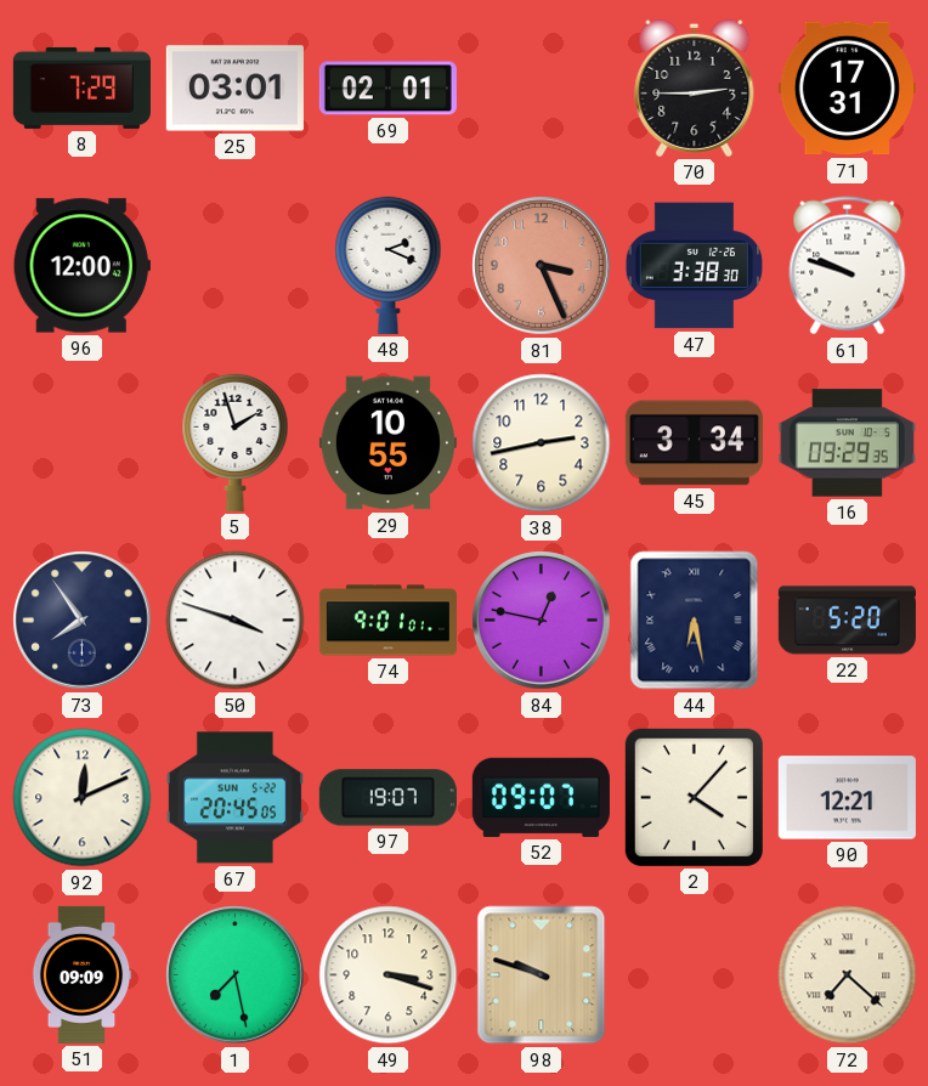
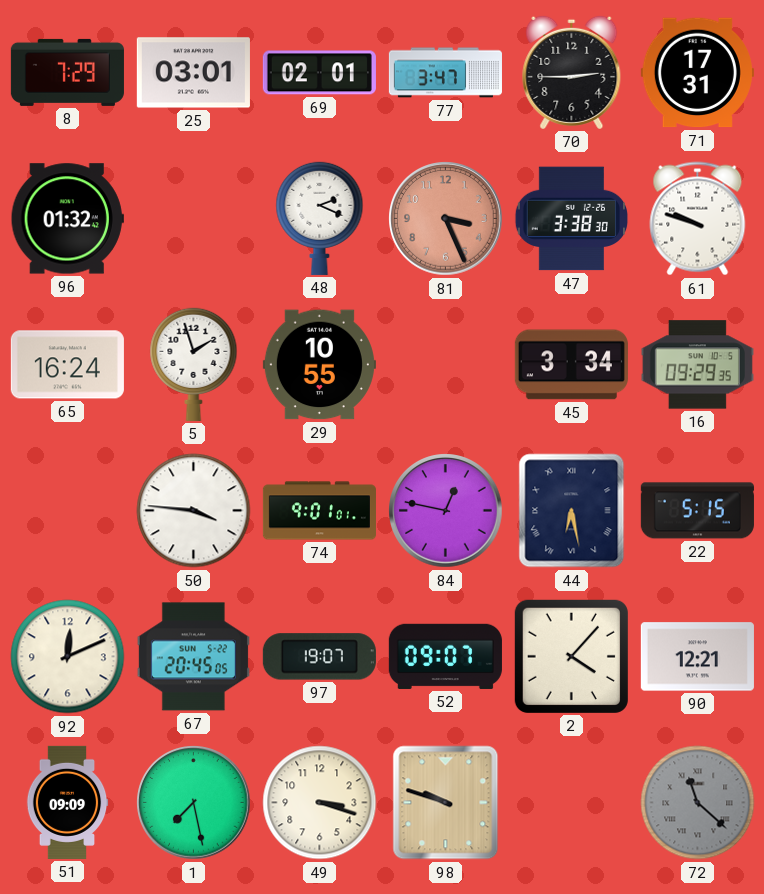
77: none -> 3:47 (445, 73)
96: 12:00 -> 01:32 (67, 219)
65: none -> 16:24 (67, 365)
38: 2:43 -> none (542, 443)
73: 7:54 -> none (83, 621)
50: 3:48 -> 3:46 (194, 511)
22: 5:20 -> 5:15 (697, 511)
72: 7:22 -> 11:22 (698, 803)
72 dial: cream -> grey (698, 803)
